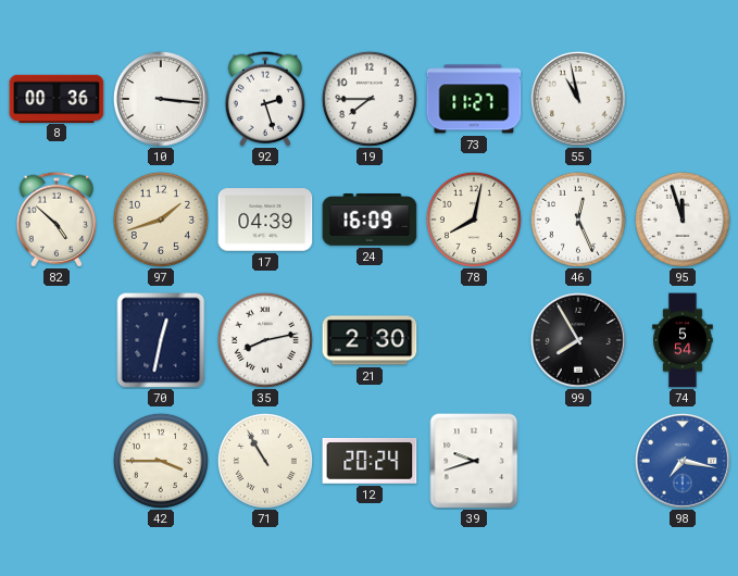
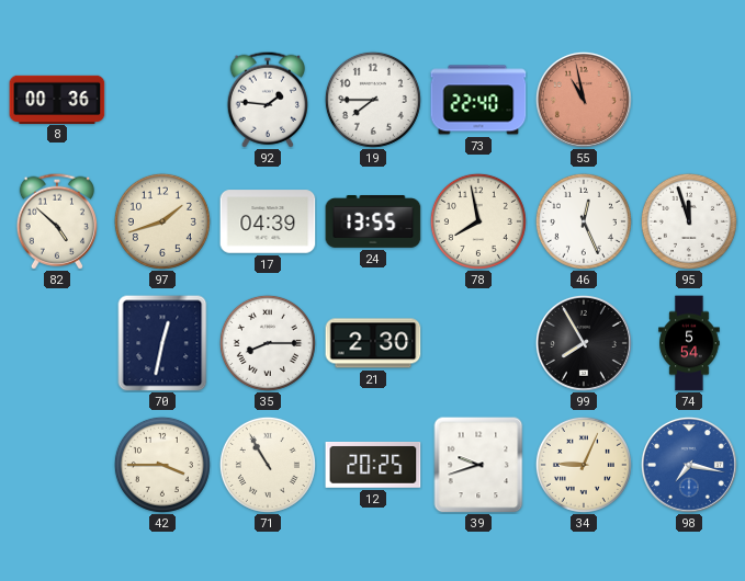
10: 3:16 -> none (161, 99)
92: 2:27 -> 1:46 (267, 100)
73: 11:27 -> 22:40 (478, 100)
55 dial: white -> salmon (584, 100)
24: 16:09 -> 13:55 (373, 223)
78: 8:02 -> 7:58 (478, 221)
35: 8:13 -> 8:15 (268, 343)
12: 20:24 -> 20:25 (373, 466)
34: none -> 9:04 (584, 465)
